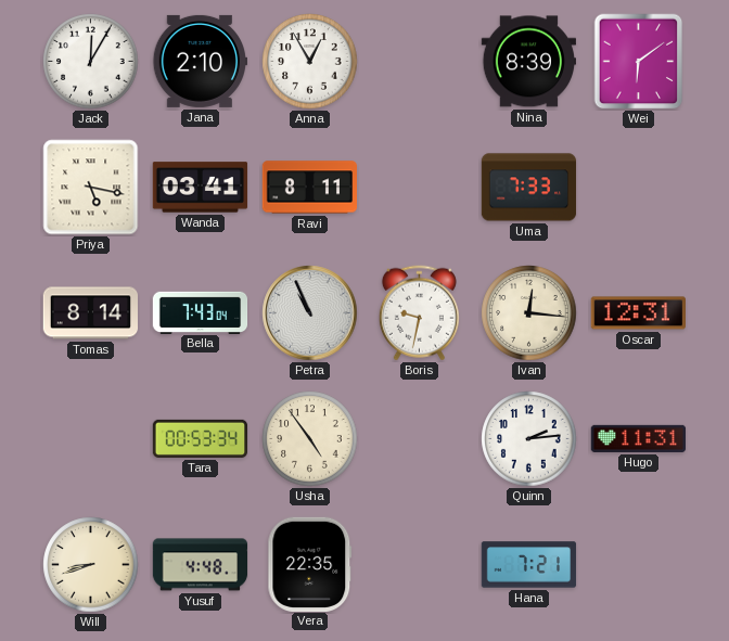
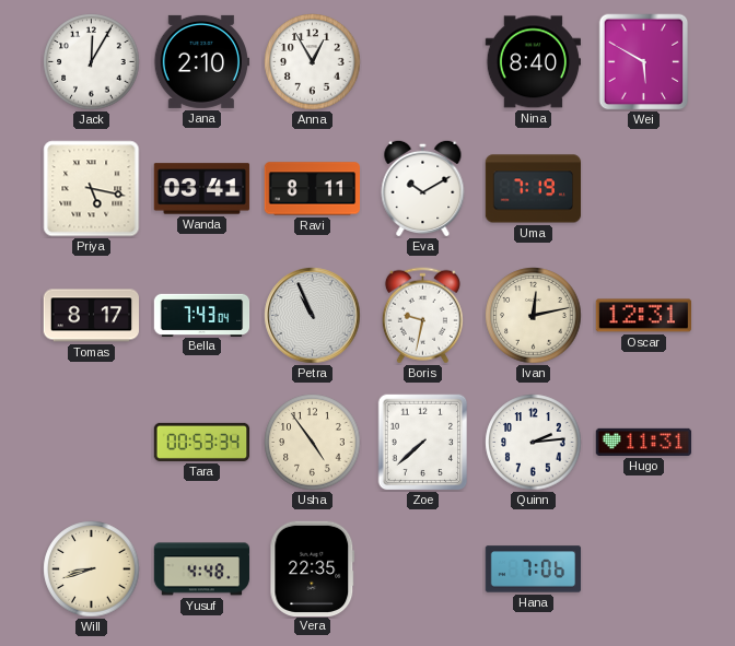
Nina: 8:39 -> 8:40 (533, 62)
Wei: 6:09 -> 5:50 (644, 62)
Eva: none -> 10:10 (423, 188)
Uma: 7:33 -> 7:19 (534, 189)
Tomas: 8:14 -> 8:17 (92, 316)
Ivan: 12:16 -> 12:13 (534, 316)
Zoe: none -> 7:38 (423, 443)
Hana: 7:21 -> 7:06 (534, 569)
